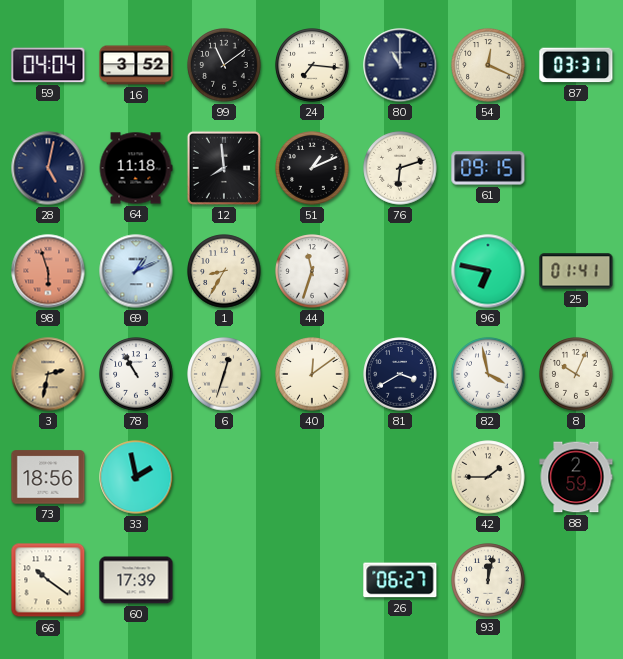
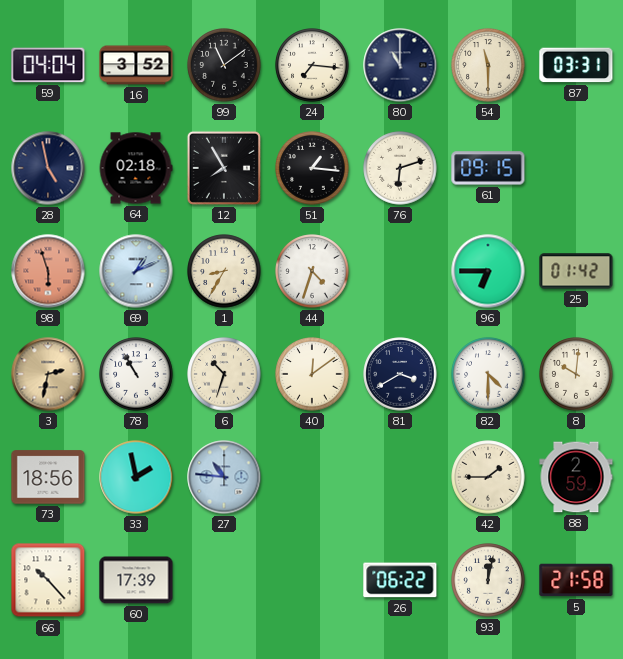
54: 12:19 -> 11:30 (488, 65)
28: 5:02 -> 4:58 (48, 168)
64: 11:18 -> 02:18 (136, 168)
12: 7:59 -> 7:55 (224, 168)
51: 1:11 -> 1:16 (312, 168)
44: 11:33 -> 4:33 (312, 271)
96: 6:47 -> 6:45 (488, 271)
25: 01:41 -> 01:42 (576, 271)
6: 12:33 -> 10:33 (224, 374)
82: 3:58 -> 4:30 (488, 374)
8: 10:04 -> 10:01 (576, 374)
27: none -> 10:46 (224, 477)
66: 10:21 -> 10:23 (48, 580)
26: 06:27 -> 06:22 (400, 580)
5: none -> 21:58 (576, 580)
